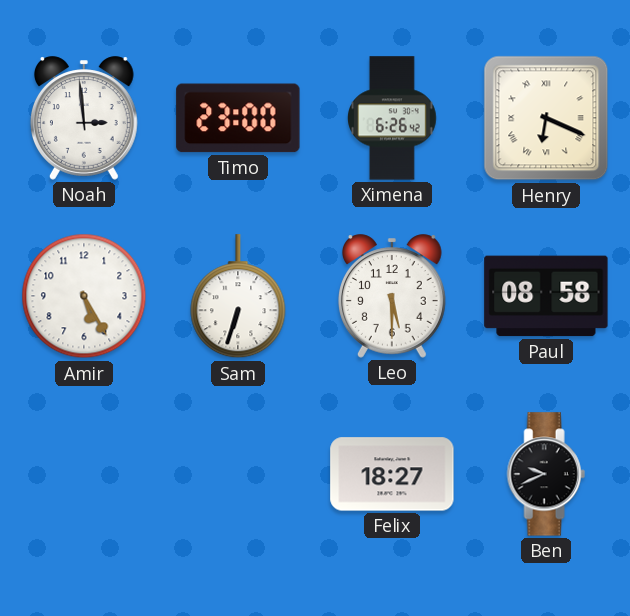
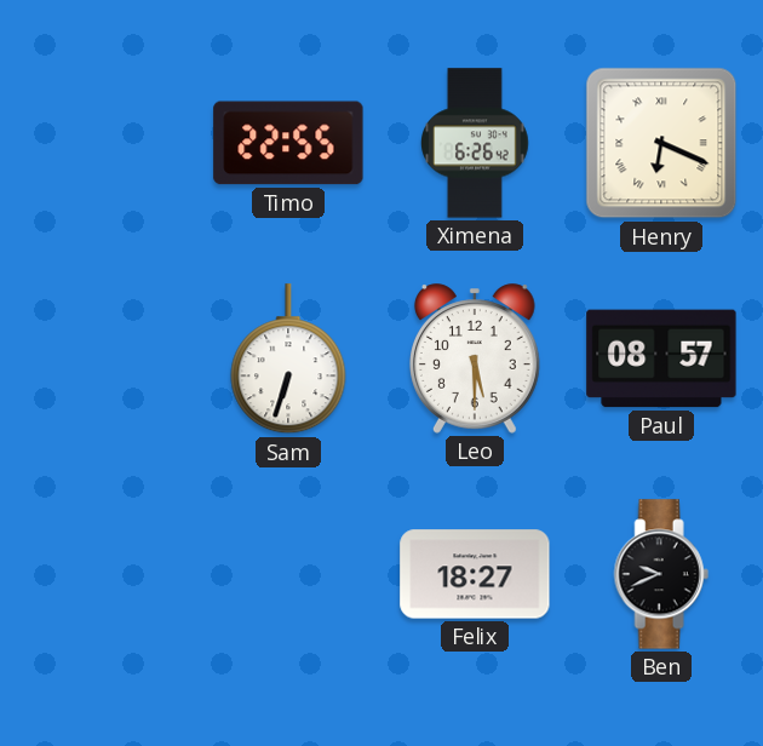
Noah: 2:59 -> none (84, 118)
Timo: 23:00 -> 22:55 (288, 143)
Amir: 5:25 -> none (84, 296)
Paul: 08:58 -> 08:57 (661, 358)
